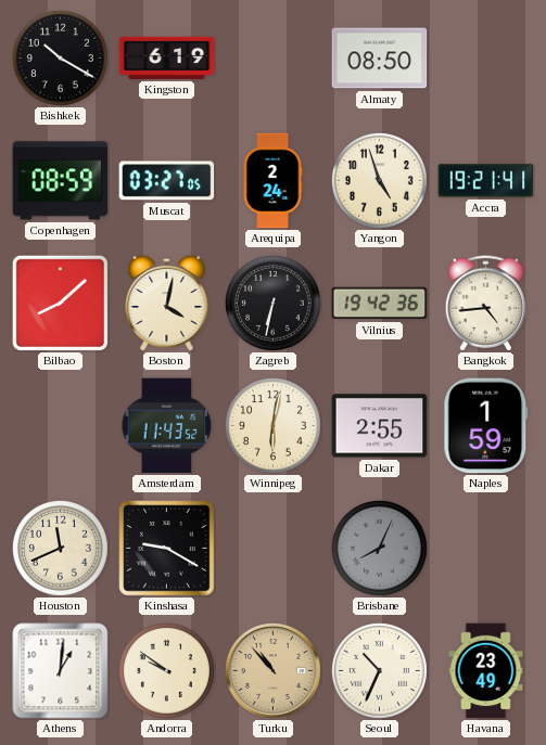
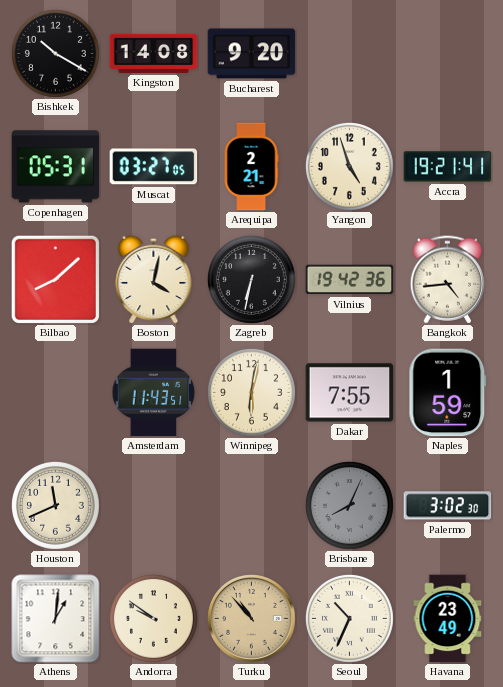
Kingston: 6:19 -> 14:08 (154, 53)
Bucharest: none -> 9:20 (252, 54)
Almaty: 08:50 -> none (380, 59)
Copenhagen: 08:59 -> 05:31 (56, 167)
Arequipa: 2:24 -> 2:21 (251, 167)
Amsterdam: 11:43:52 -> 11:43:51 (154, 393)
Dakar: 2:55 -> 7:55 (350, 393)
Kinshasa: 9:20 -> none (167, 549)
Palermo: none -> 3:02 (448, 506)
